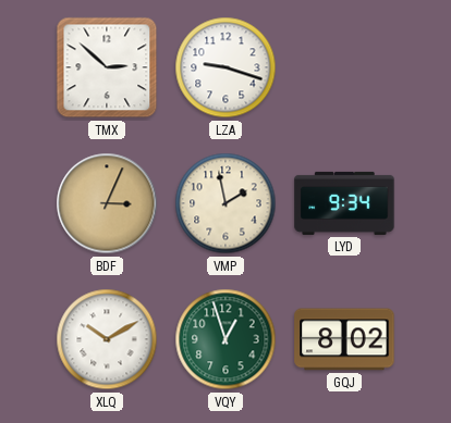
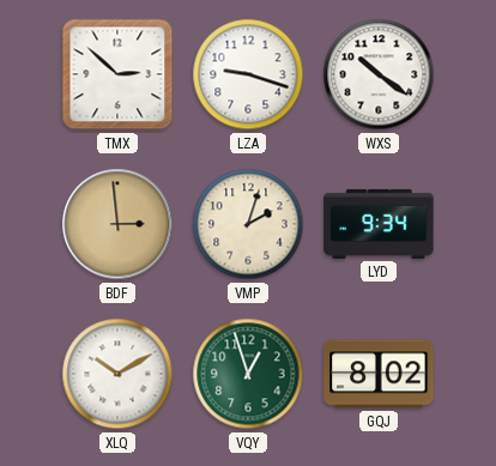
WXS: none -> 10:21 (379, 74)
BDF: 3:04 -> 2:59 (117, 224)
VMP: 1:58 -> 2:03 (248, 224)
